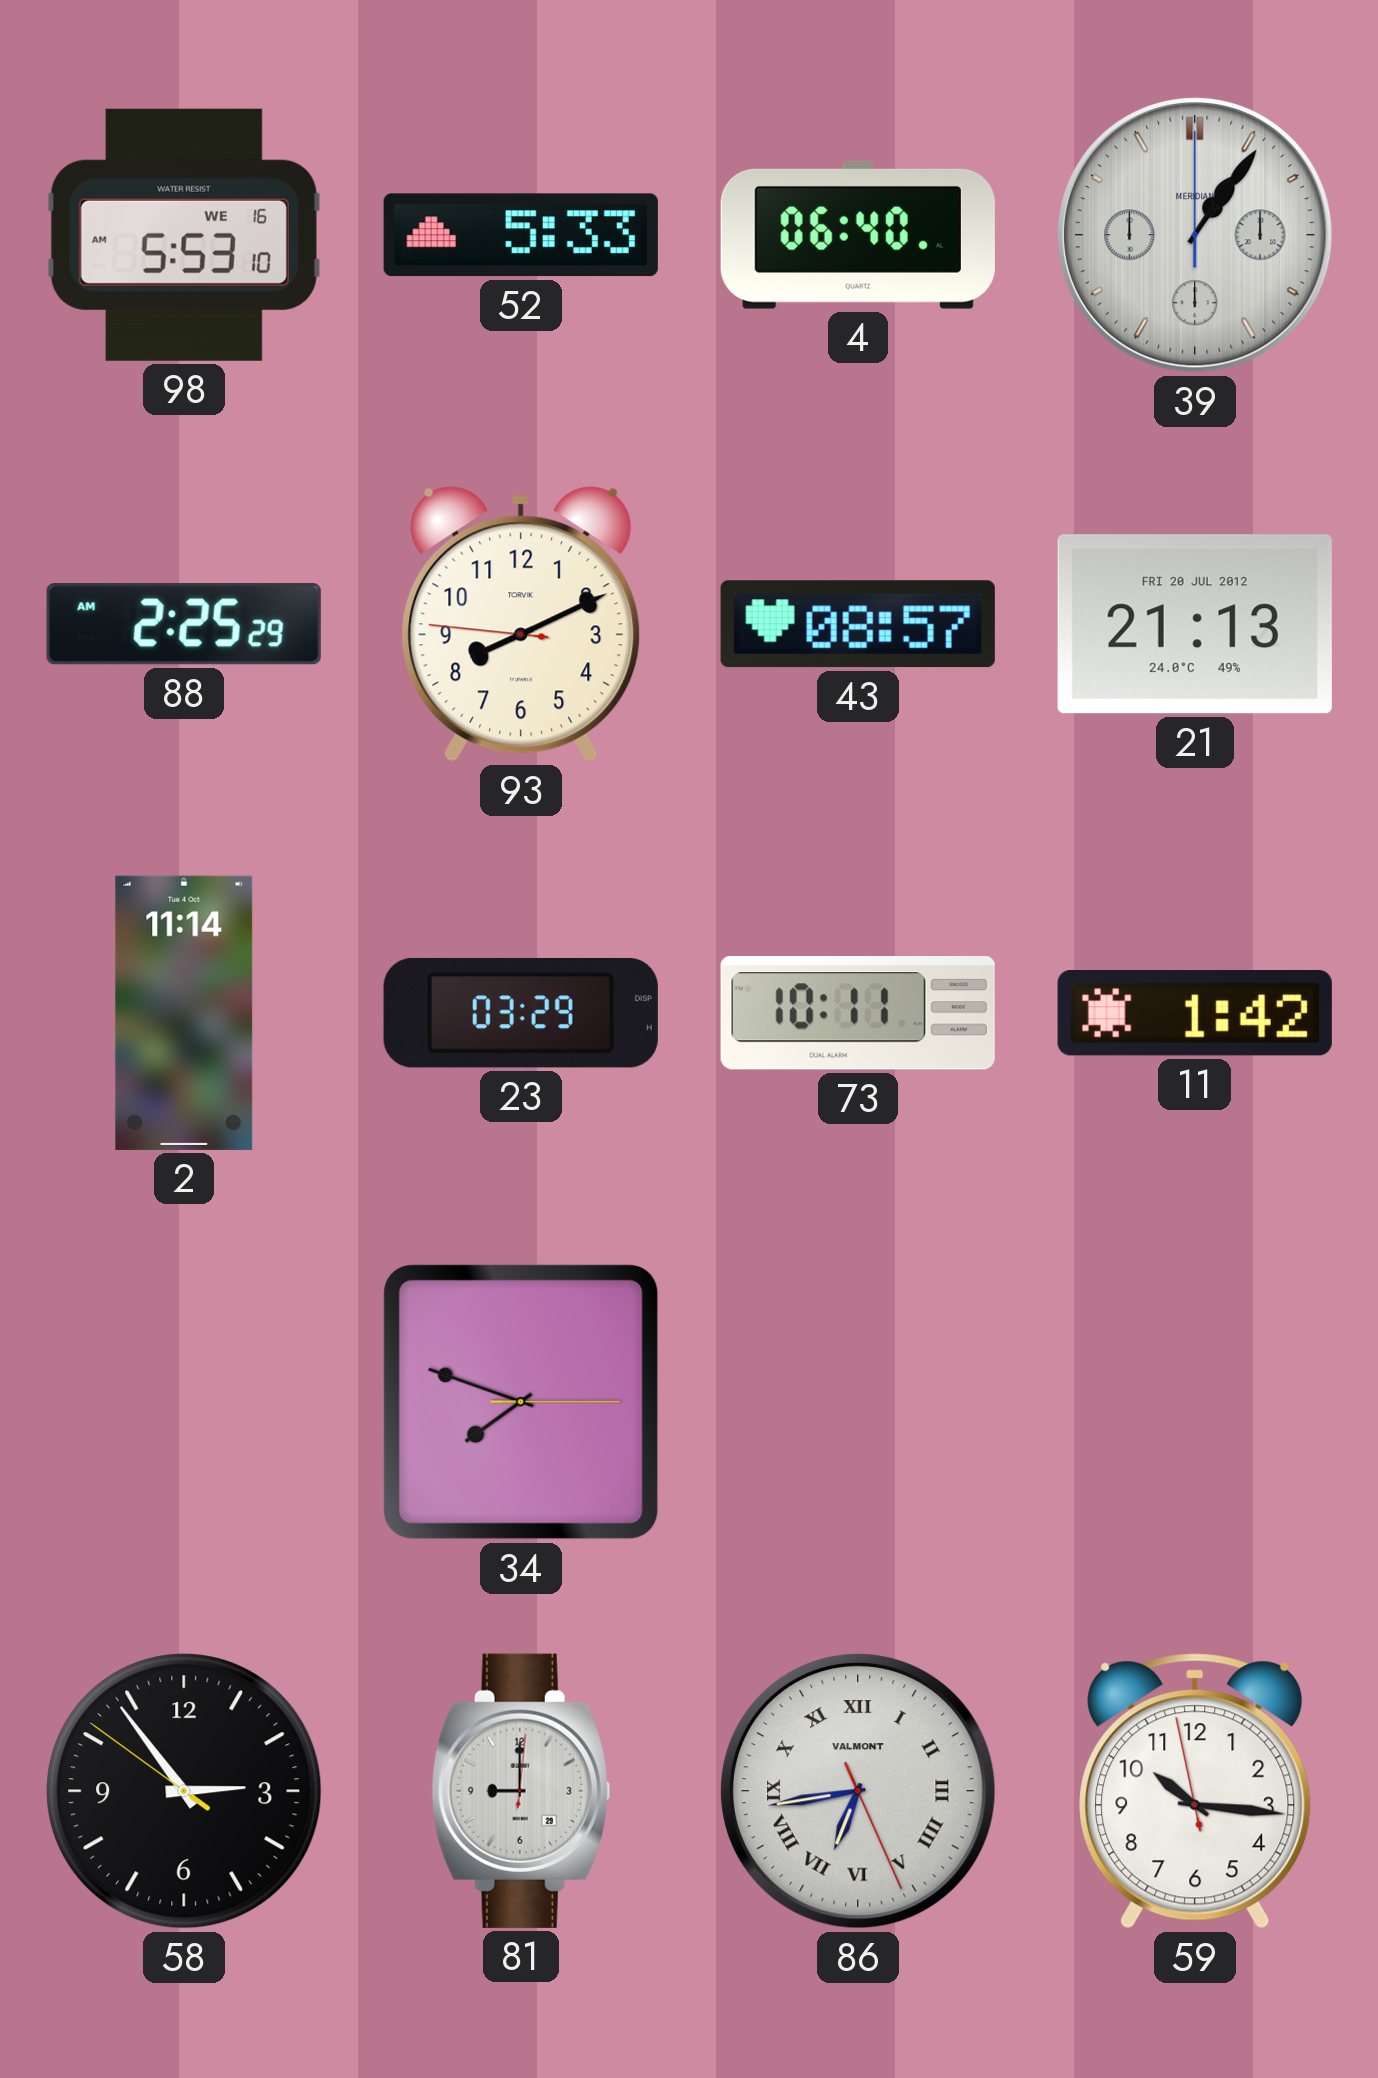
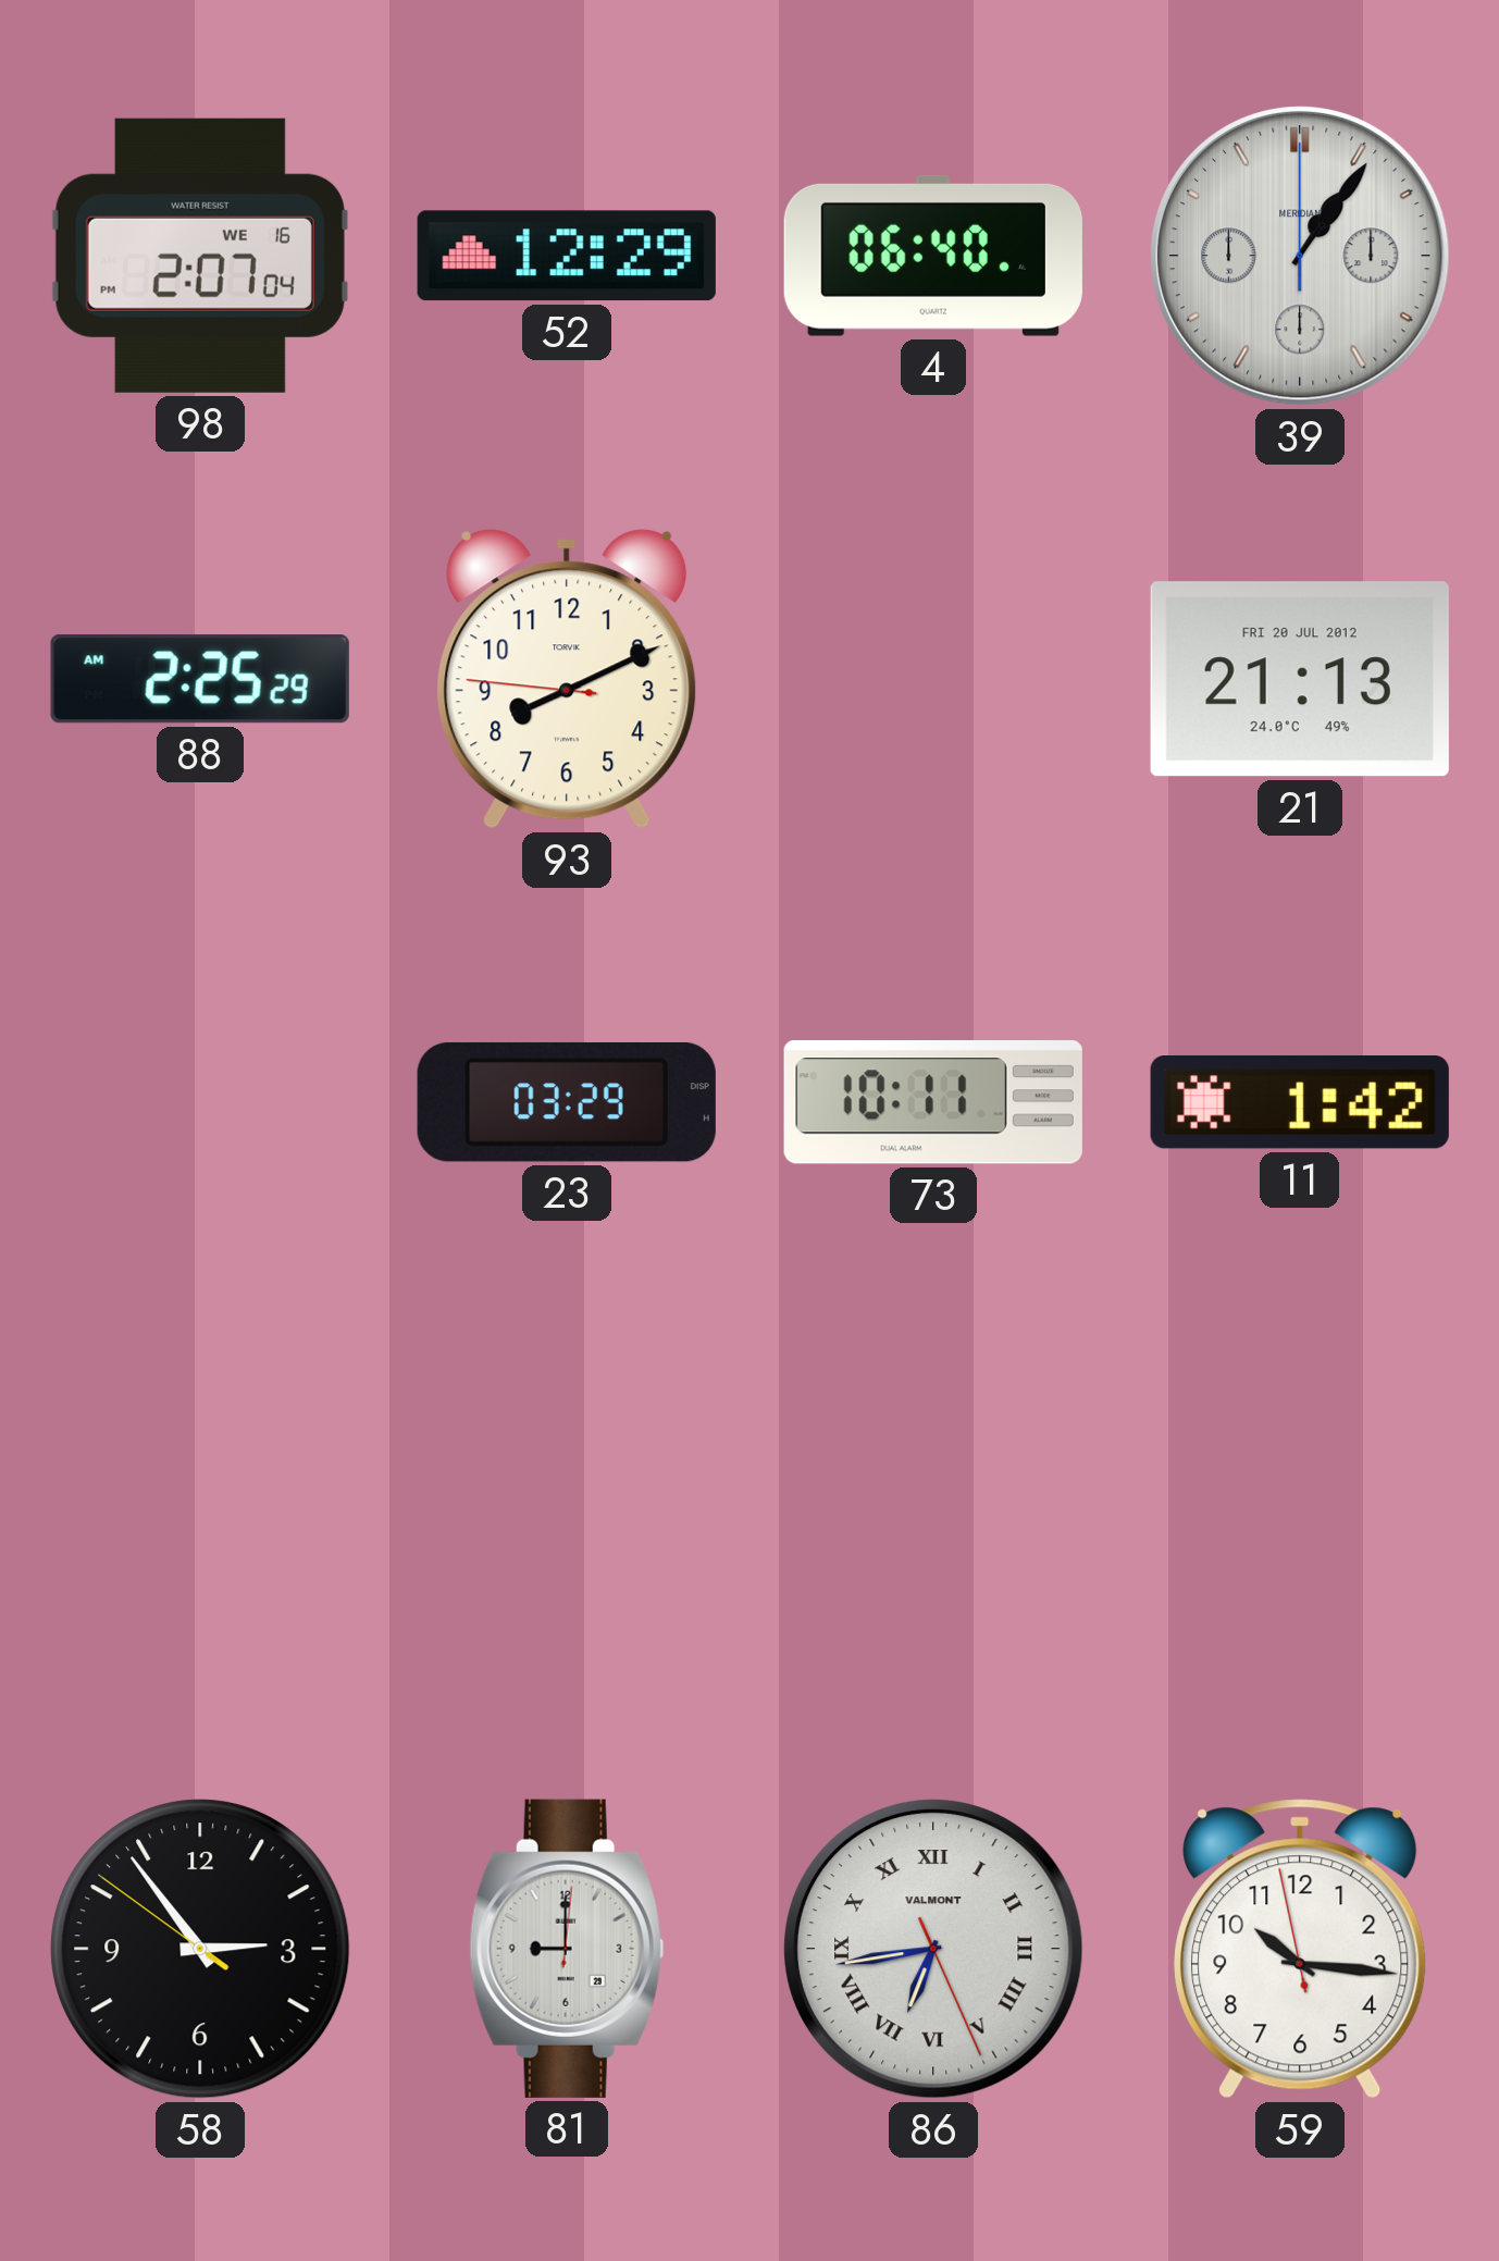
98: 5:53 -> 2:07 (200, 256)
52: 5:33 -> 12:29 (567, 256)
43: 08:57 -> none (858, 624)
2: 11:14 -> none (184, 1013)
34: 7:48 -> none (521, 1402)
